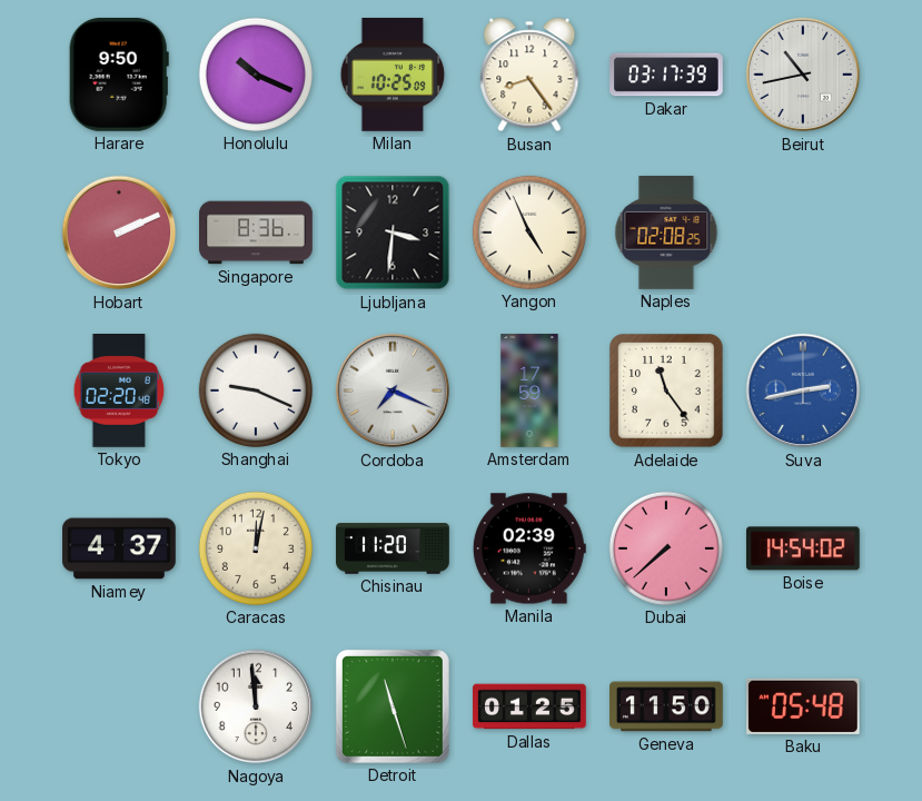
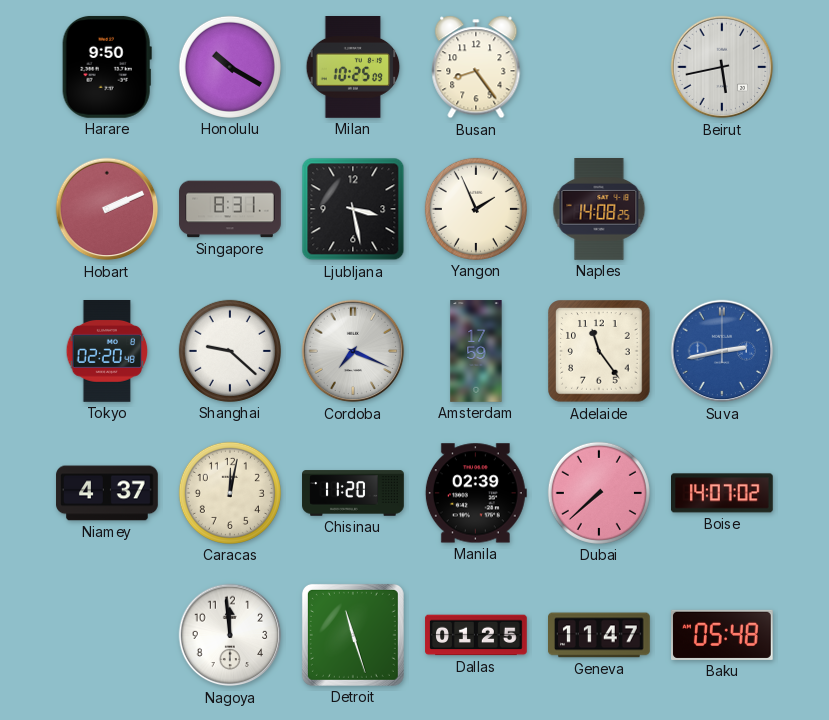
Honolulu: 10:19 -> 10:20 (230, 67)
Dakar: 03:17 -> none (667, 75)
Beirut: 10:43 -> 5:43 (722, 67)
Singapore: 8:36 -> 8:31 (230, 209)
Ljubljana: 3:31 -> 3:28 (353, 209)
Yangon: 4:56 -> 1:56 (476, 209)
Naples: 02:08 -> 14:08 (599, 210)
Shanghai: 9:19 -> 9:22 (230, 351)
Boise: 14:54 -> 14:07 (723, 493)
Geneva: 11:50 -> 11:47 (600, 635)
